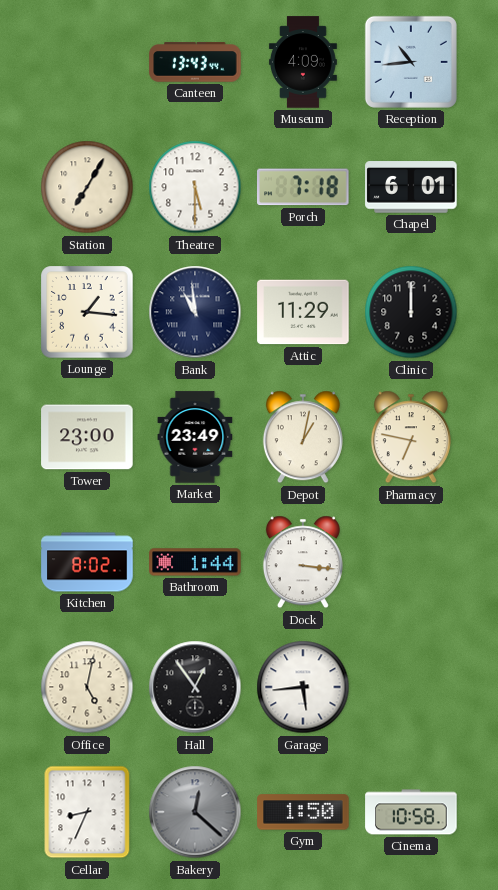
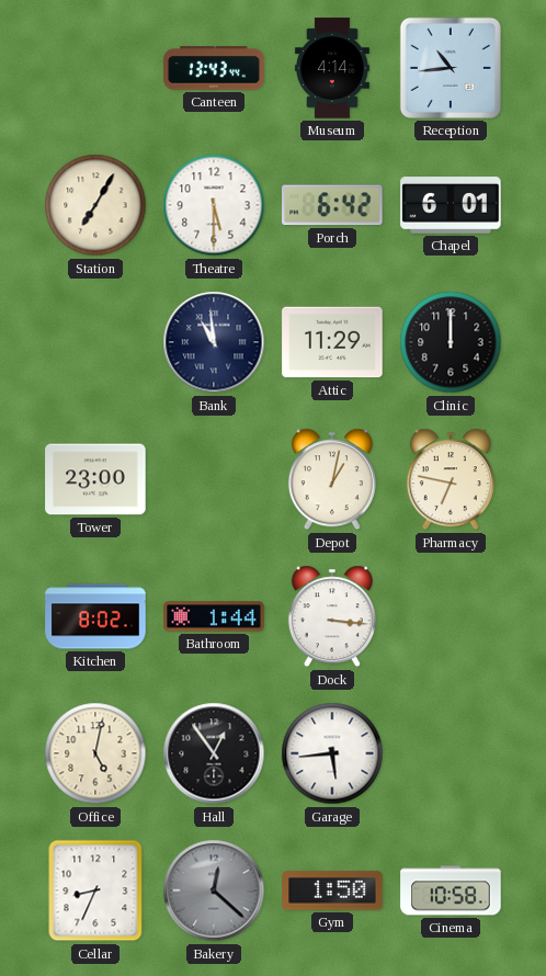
Museum: 4:09 -> 4:14 (332, 68)
Porch: 7:18 -> 6:42 (333, 205)
Lounge: 1:16 -> none (87, 312)
Market: 23:49 -> none (195, 437)
